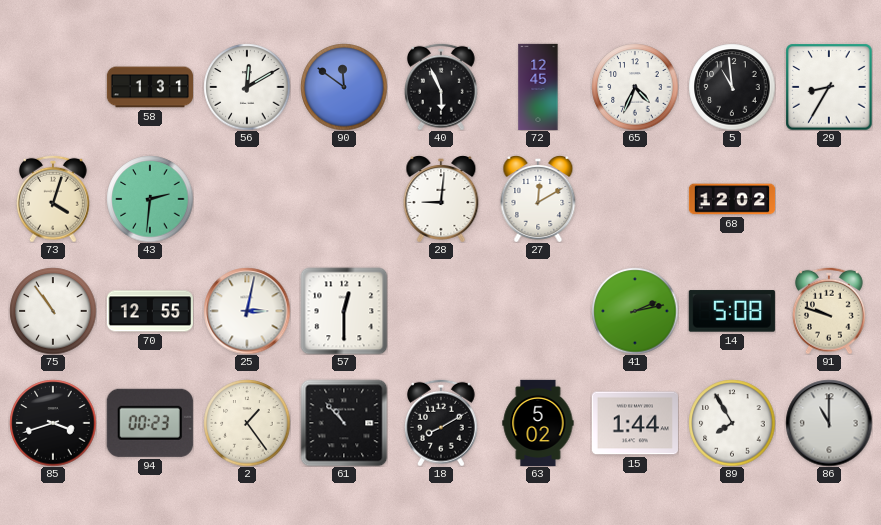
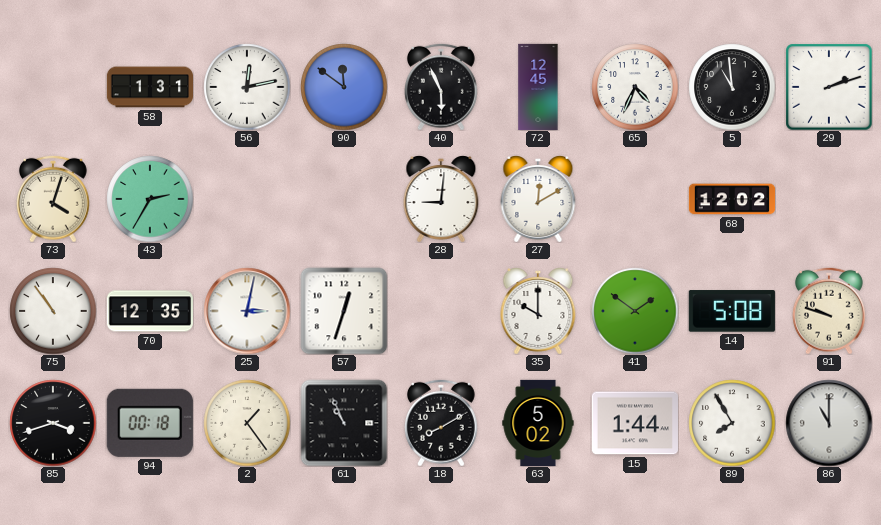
56: 12:10 -> 12:13 (247, 87)
29: 8:35 -> 2:12 (829, 87)
43: 2:31 -> 2:35 (150, 199)
70: 12:55 -> 12:35 (149, 311)
57: 12:30 -> 12:33 (344, 311)
35: none -> 10:00 (538, 311)
41: 2:13 -> 1:51 (635, 311)
94: 00:23 -> 00:18 (150, 423)
61: 10:53 -> 10:56 (344, 423)
